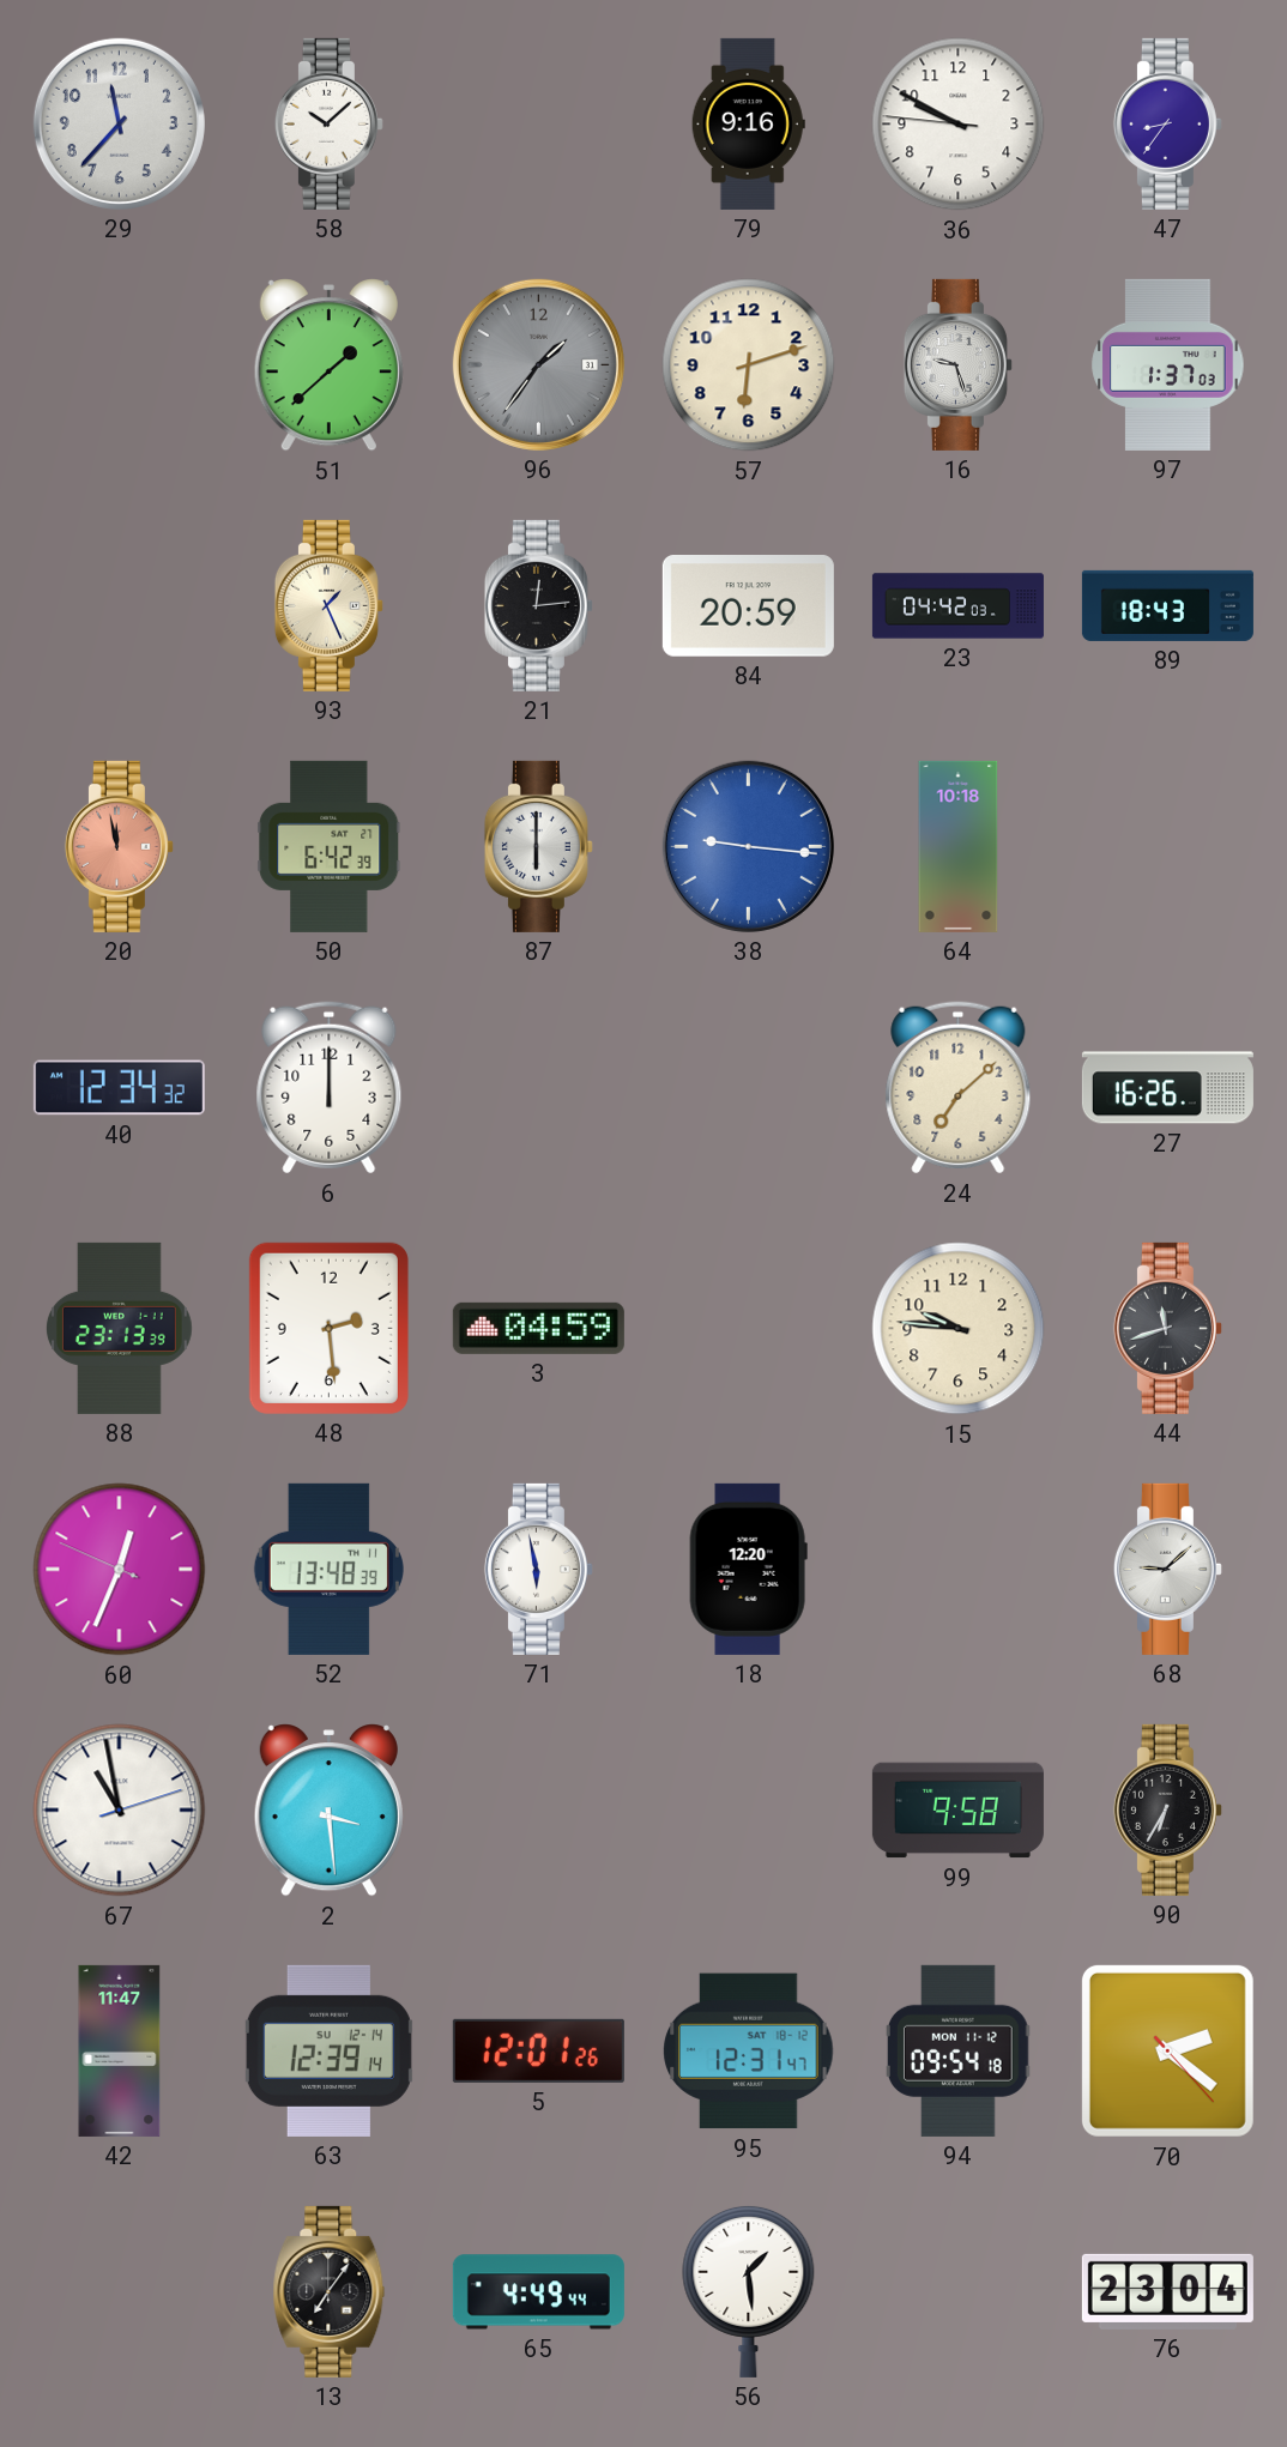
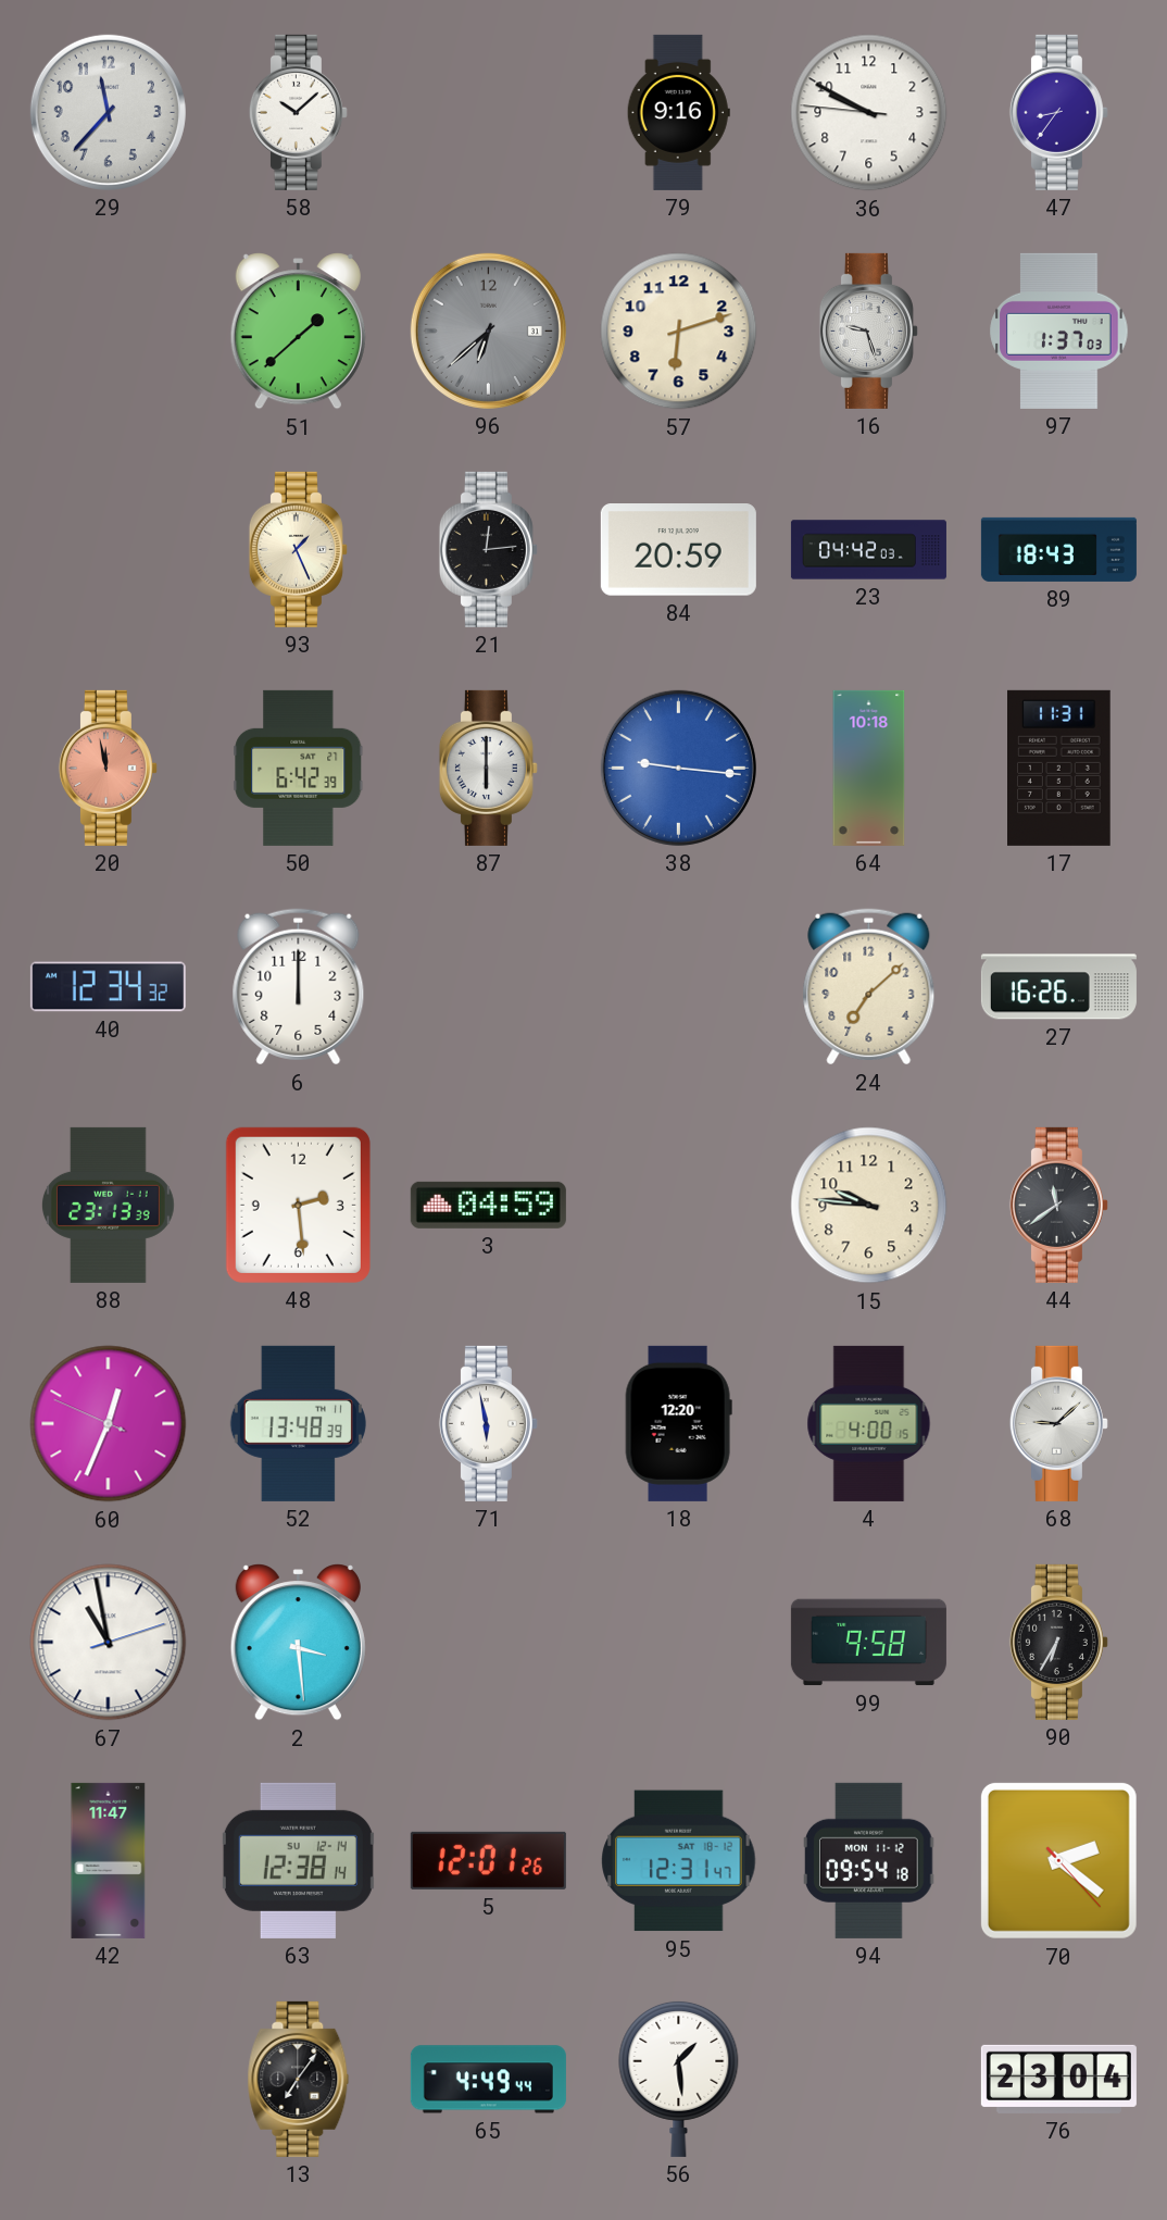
96: 1:36 -> 6:38 (488, 330)
17: none -> 11:31 (1059, 768)
44: 11:42 -> 11:39 (1058, 1205)
4: none -> 4:00 (869, 1423)
63: 12:39 -> 12:38 (298, 1860)
